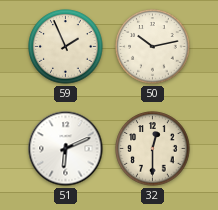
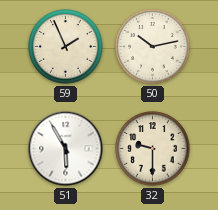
51: 6:11 -> 5:55 (66, 149)
32: 12:30 -> 9:30 (153, 149)
